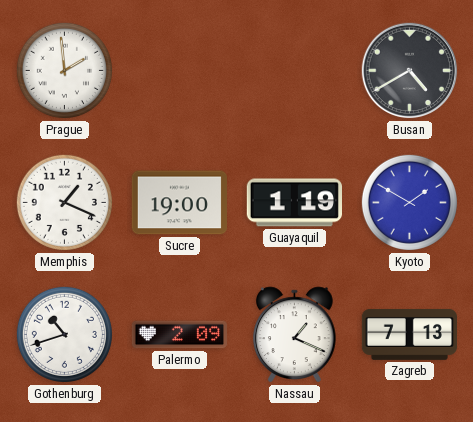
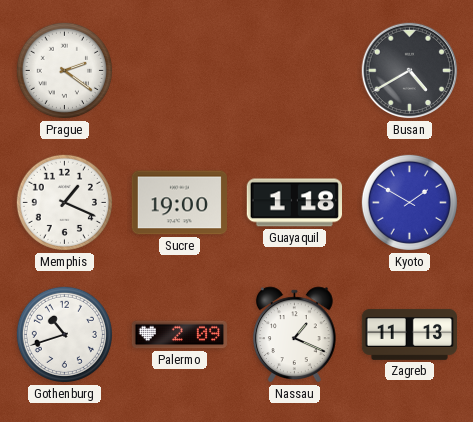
Prague: 1:59 -> 2:21 (64, 70)
Guayaquil: 1:19 -> 1:18 (294, 203)
Zagreb: 7:13 -> 11:13 (409, 335)
